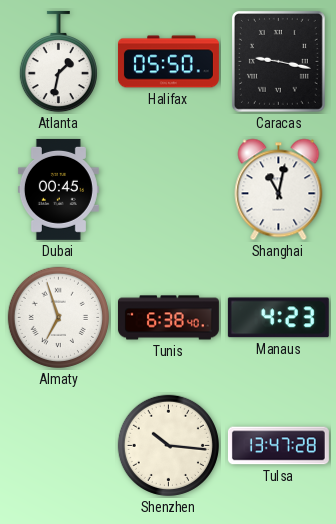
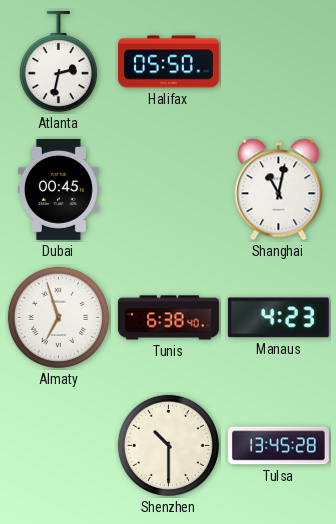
Atlanta: 1:32 -> 2:32 (58, 62)
Caracas: 9:17 -> none (278, 61)
Shenzhen: 10:16 -> 10:30 (168, 445)
Tulsa: 13:47 -> 13:45 (278, 446)
